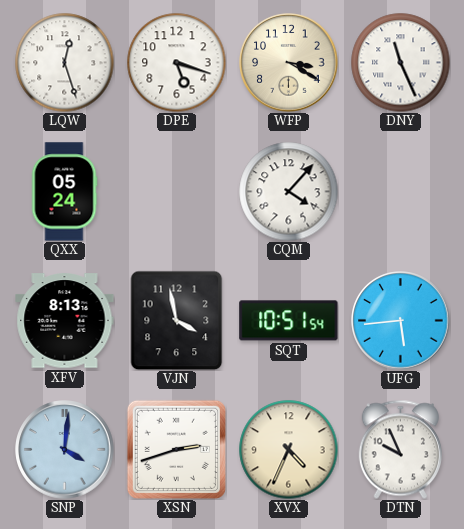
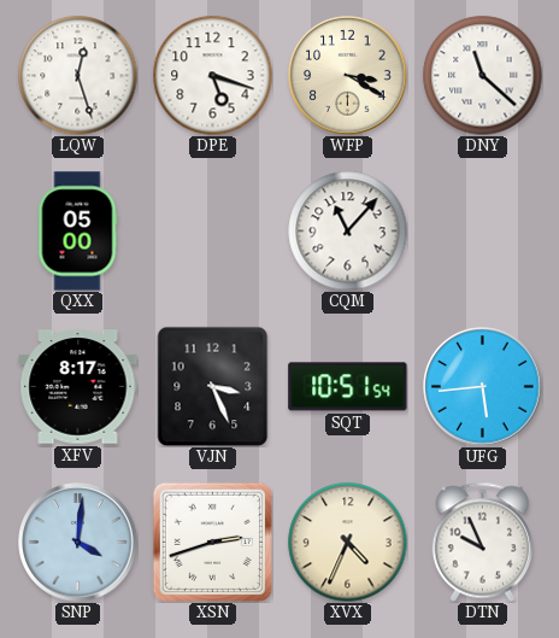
DNY: 11:26 -> 11:22 (483, 76)
QXX: 05:24 -> 05:00 (77, 232)
CQM: 4:07 -> 11:07 (348, 232)
XFV: 8:13 -> 8:17 (78, 387)
VJN: 3:58 -> 3:26 (213, 386)
